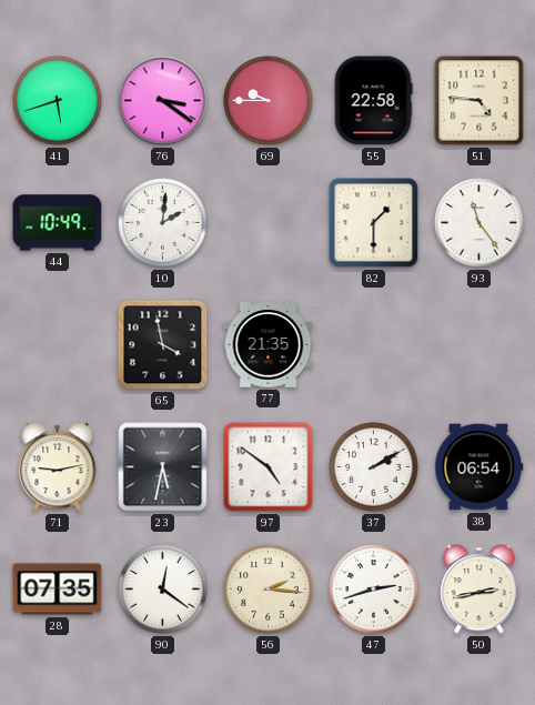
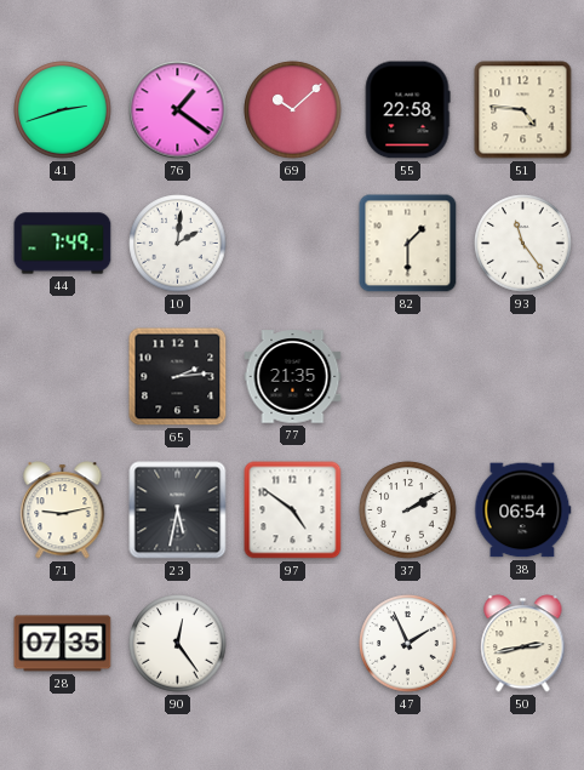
41: 5:42 -> 2:42 (63, 110)
76: 3:21 -> 1:21 (178, 110)
69: 9:45 -> 10:08 (293, 110)
44: 10:49 -> 7:49 (63, 244)
65: 3:58 -> 2:14 (178, 377)
90: 12:21 -> 12:24 (178, 644)
56: 2:16 -> none (269, 590)
47: 2:42 -> 1:56 (408, 644)
